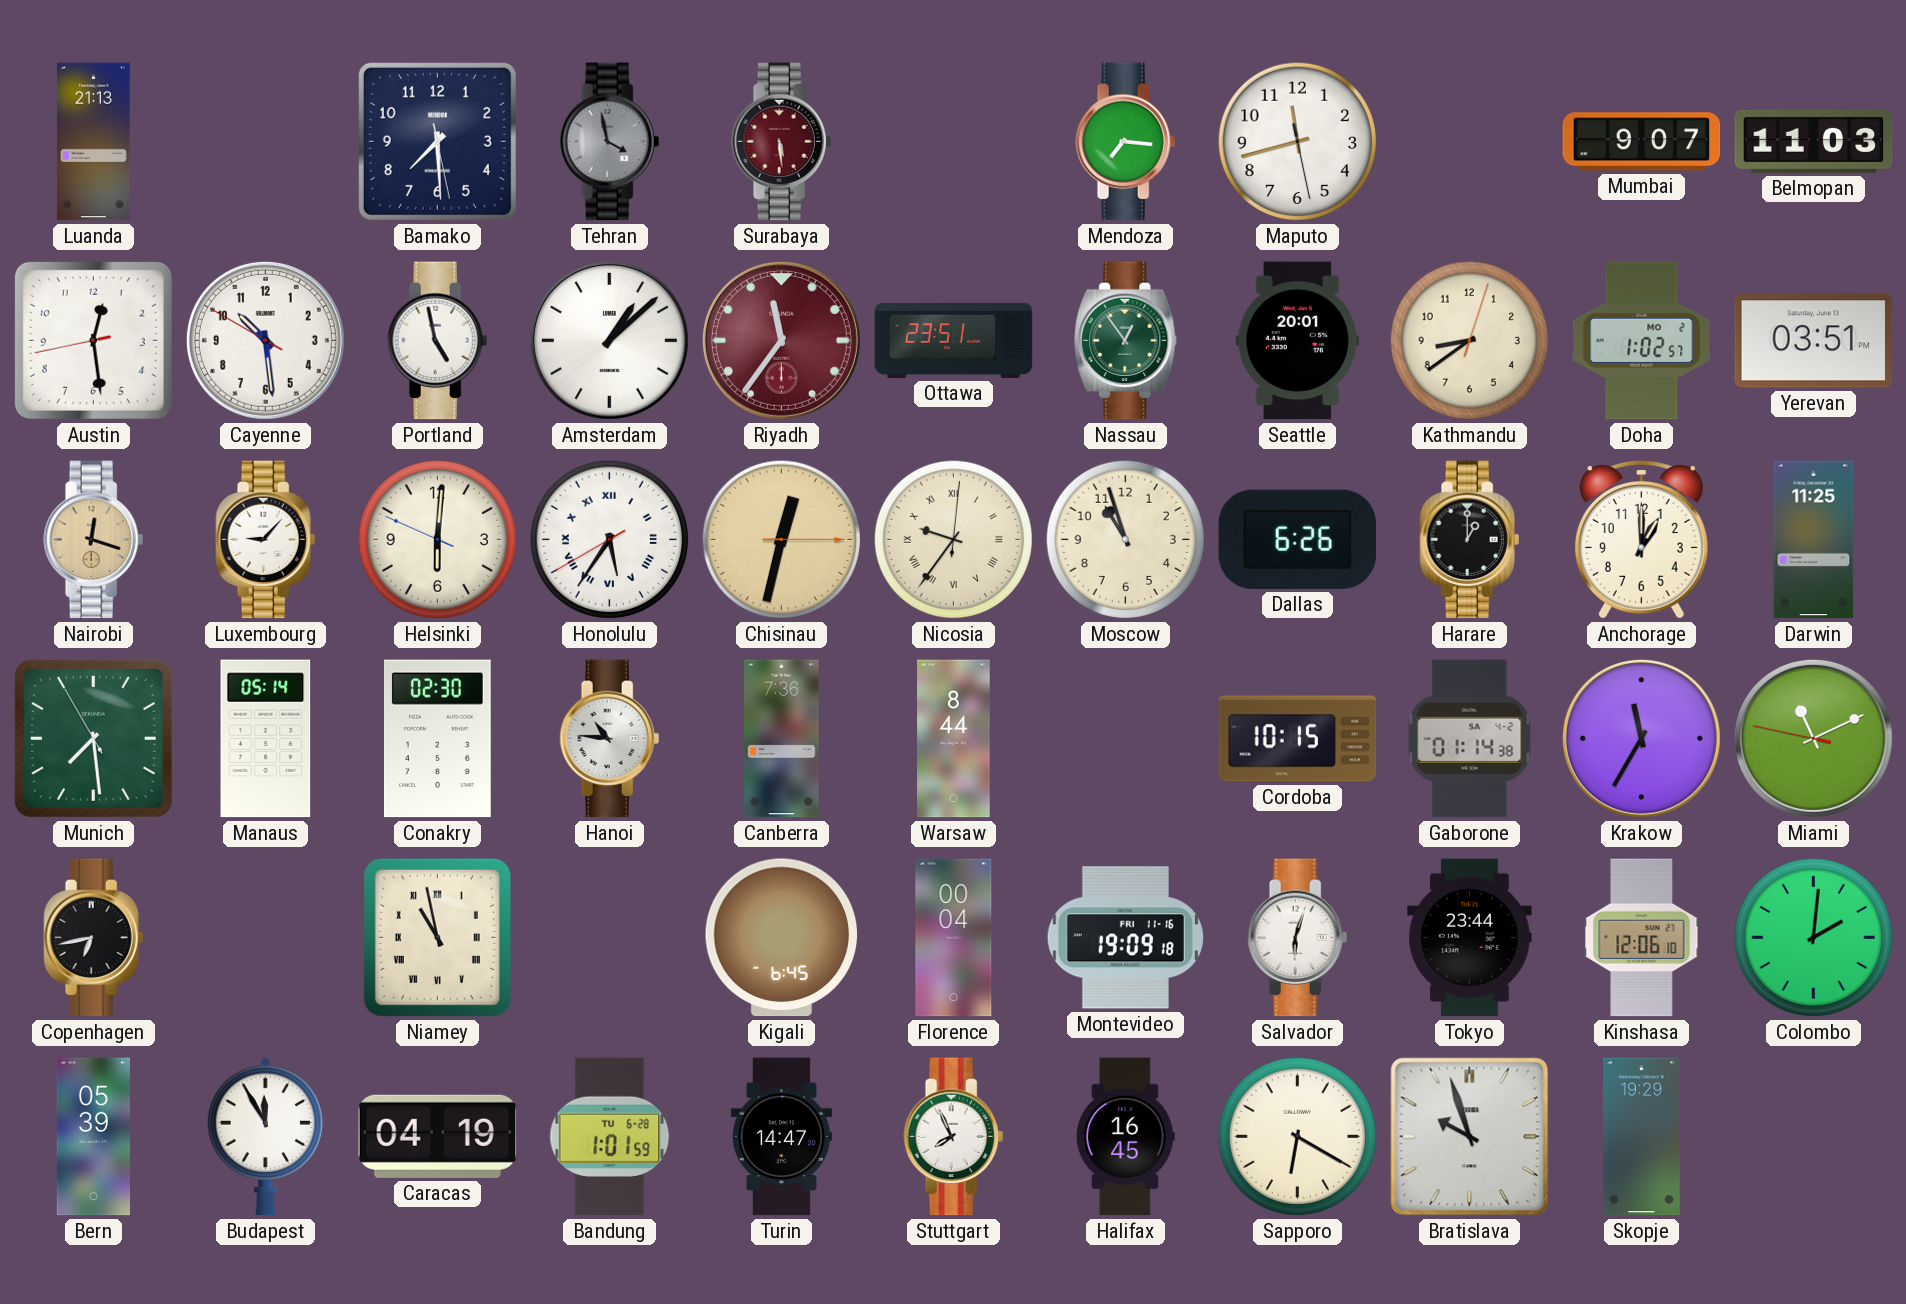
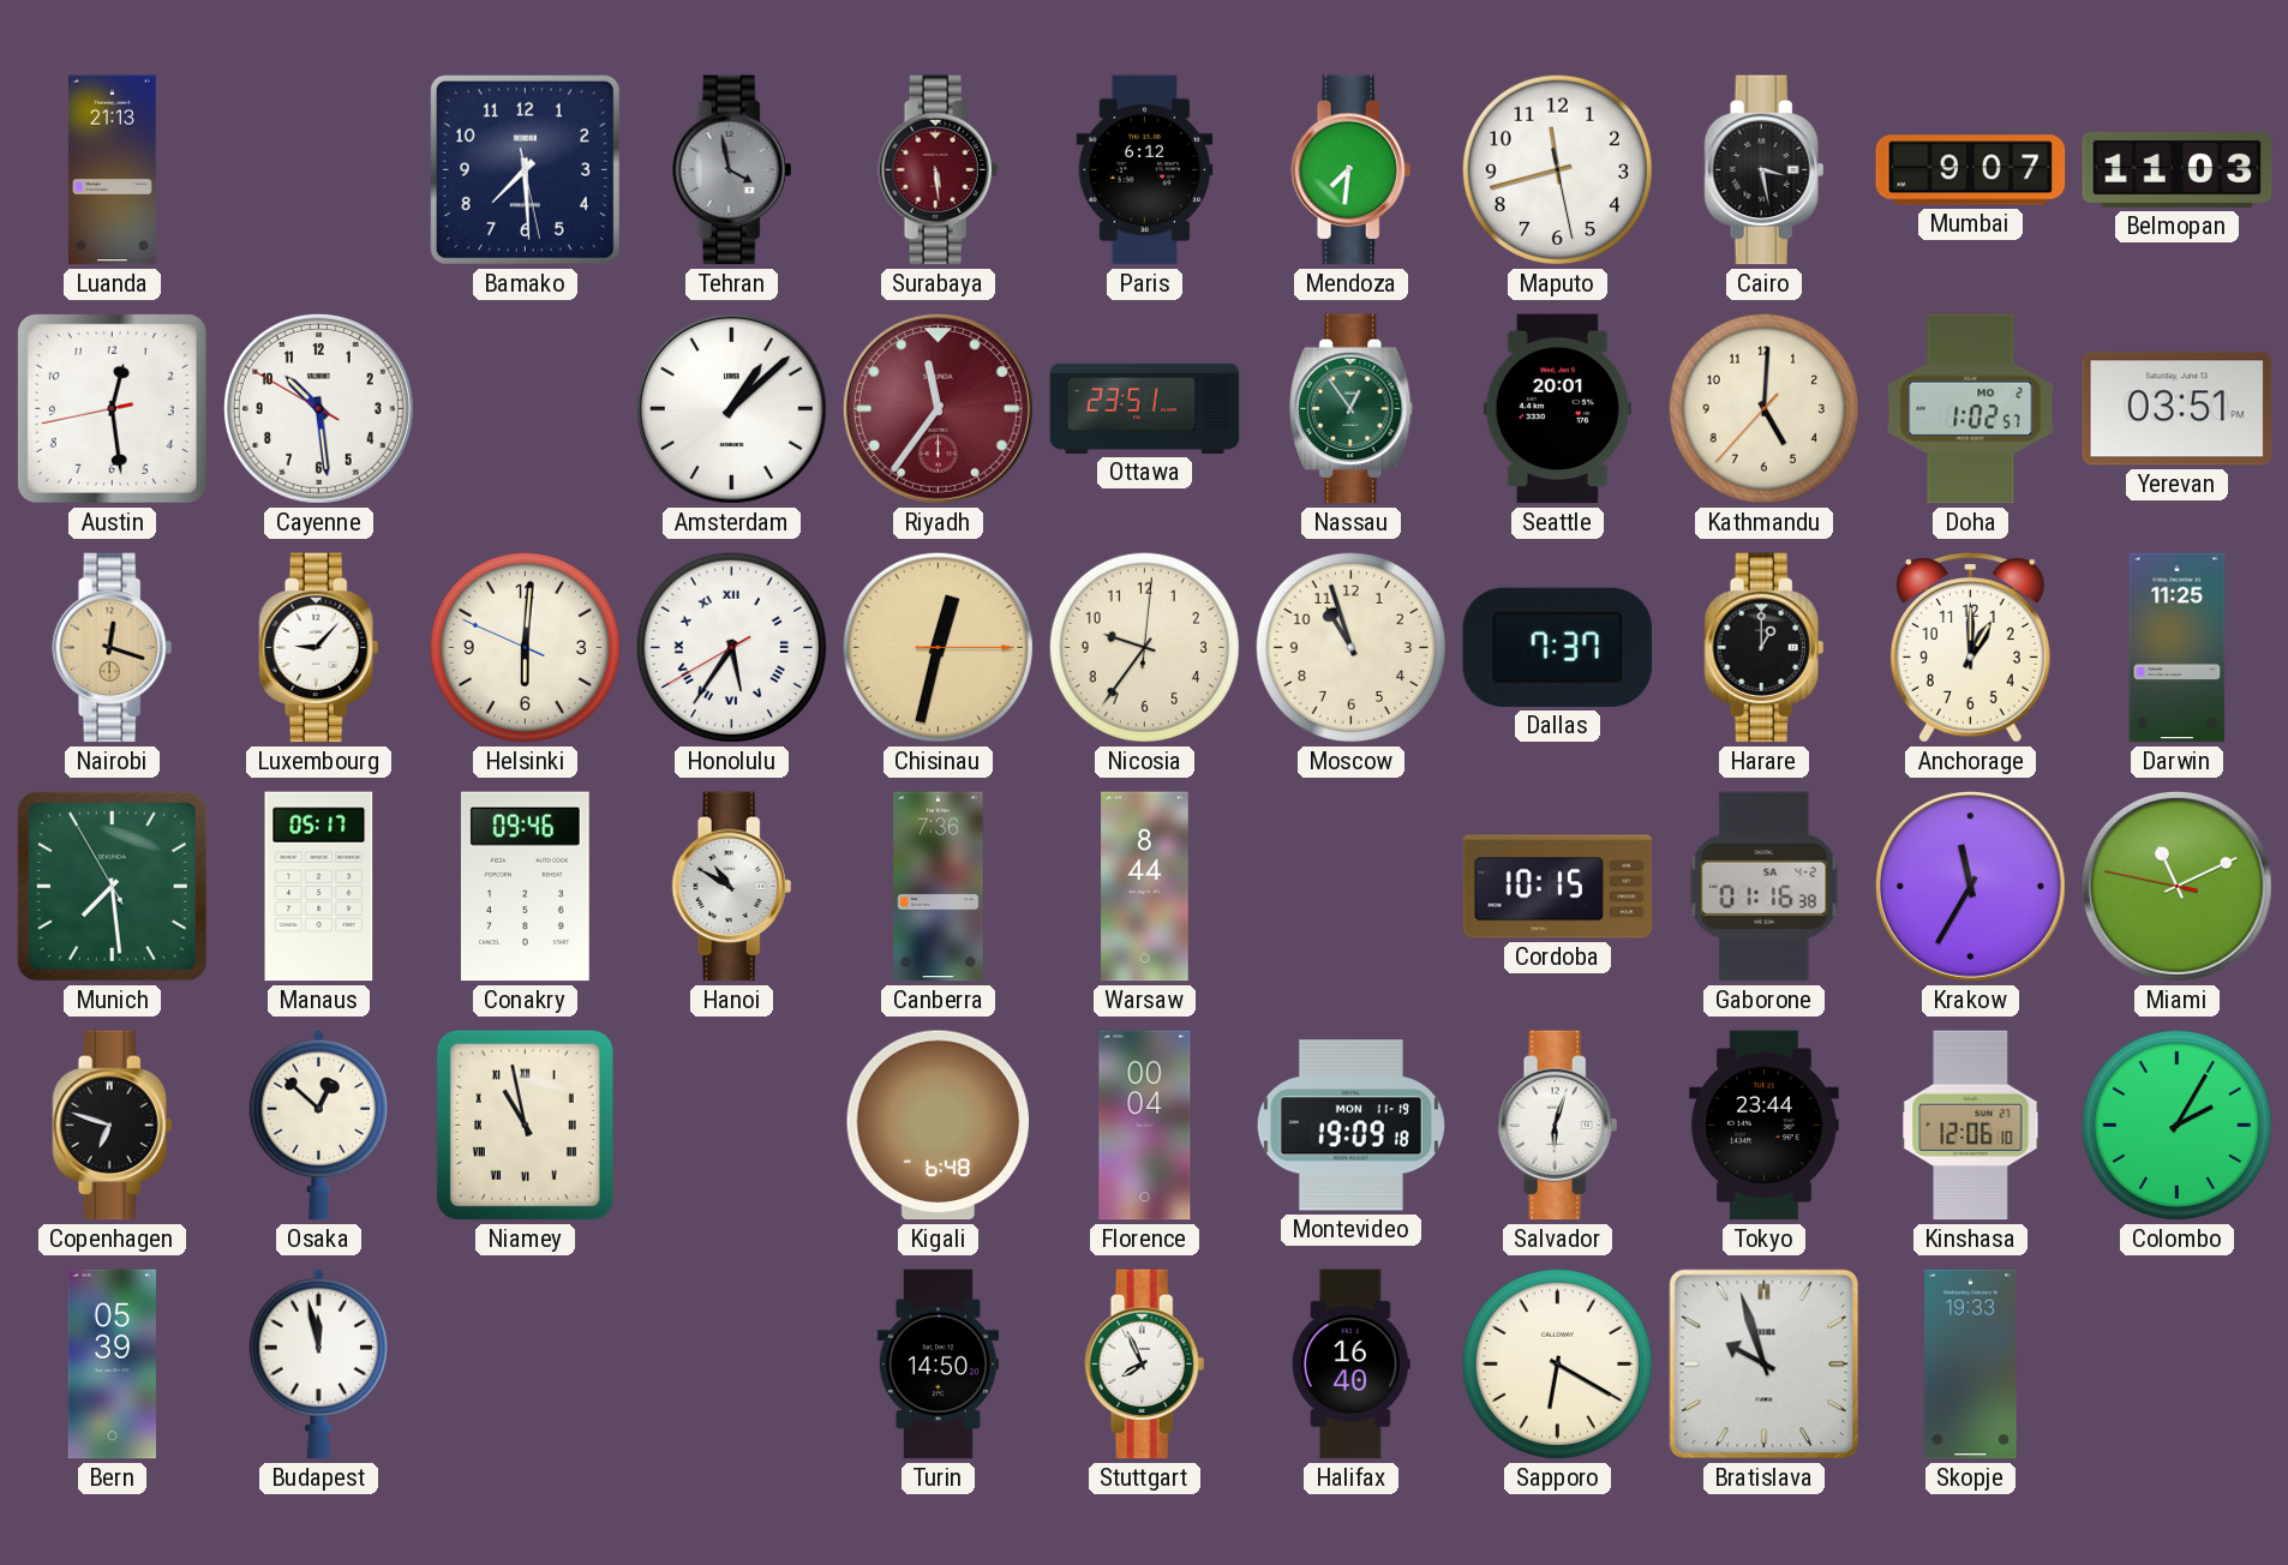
Paris: none -> 6:12 (1145, 170)
Mendoza: 7:16 -> 7:31 (1352, 170)
Cairo: none -> 3:28 (1765, 170)
Portland: 4:58 -> none (438, 341)
Kathmandu: 8:39 -> 5:00 (1763, 408)
Nicosia numerals: Roman -> Arabic (1144, 647)
Dallas: 6:26 -> 7:37 (1558, 647)
Manaus: 05:14 -> 05:17 (319, 887)
Conakry: 02:30 -> 09:46 (525, 887)
Hanoi: 10:46 -> 10:50 (732, 887)
Gaborone: 01:14 -> 01:16 (1765, 887)
Copenhagen: 6:43 -> 6:48 (113, 1126)
Osaka: none -> 12:52 (318, 1125)
Kigali: 6:45 -> 6:48 (939, 1126)
Montevideo date: FRI 11-16 -> MON 11-19 (1350, 1126)
Colombo: 2:01 -> 2:05 (2176, 1125)
Budapest: 11:55 -> 11:58 (318, 1363)
Caracas: 04:19 -> none (438, 1136)
Bandung: 1:01 -> none (610, 1137)
Turin: 14:47 -> 14:50 (938, 1365)
Halifax: 16:45 -> 16:40 (1350, 1365)
Skopje: 19:29 -> 19:33 (1971, 1365)
